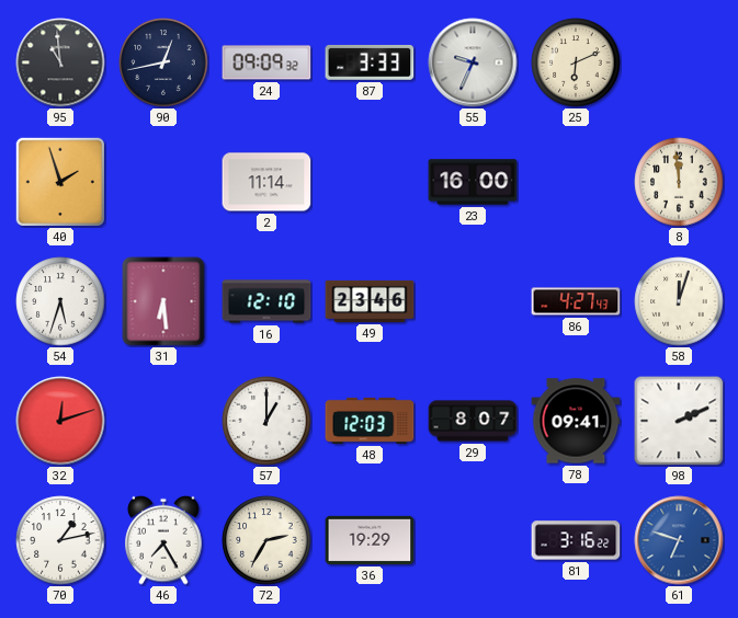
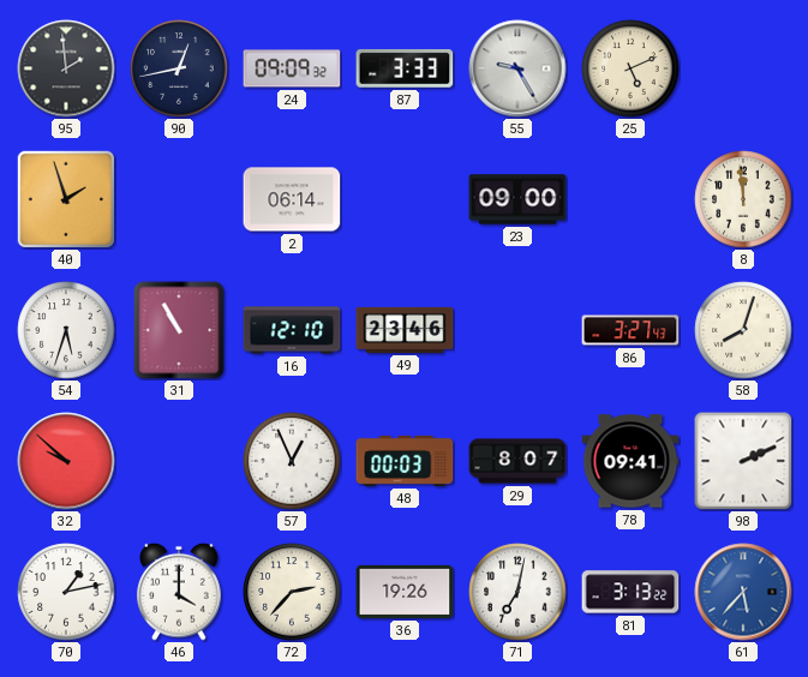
95: 10:59 -> 1:59 (66, 68)
55: 9:34 -> 9:25 (517, 68)
25: 6:11 -> 5:11 (630, 68)
2: 11:14 -> 06:14 (292, 199)
23: 16:00 -> 09:00 (517, 199)
31: 6:29 -> 10:55 (179, 330)
86: 4:27 -> 3:27 (630, 330)
58: 12:03 -> 8:03 (743, 330)
32: 12:12 -> 9:52 (66, 461)
57: 1:00 -> 12:56 (292, 461)
48: 12:03 -> 00:03 (405, 461)
46: 7:25 -> 4:00 (179, 592)
72: 2:35 -> 2:37 (292, 592)
36: 19:29 -> 19:26 (405, 592)
71: none -> 7:02 (517, 592)
81: 3:16 -> 3:13 (630, 592)
61: 6:48 -> 5:37 (743, 592)
